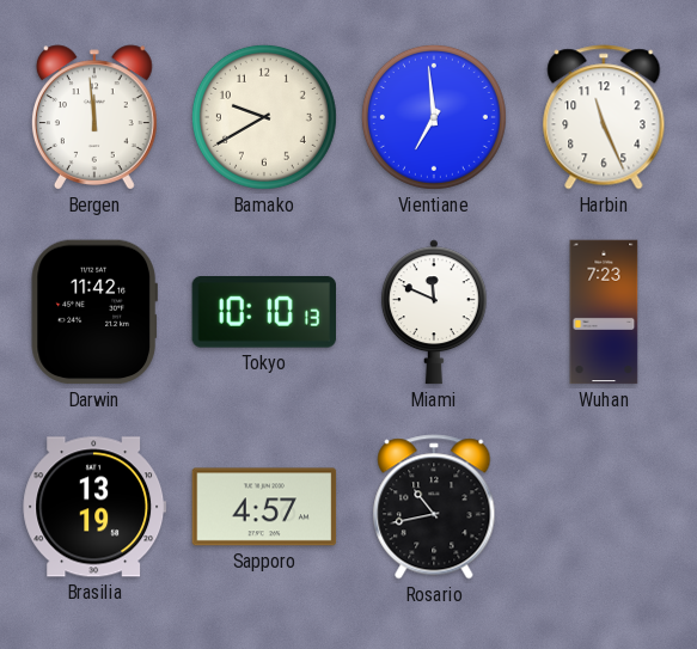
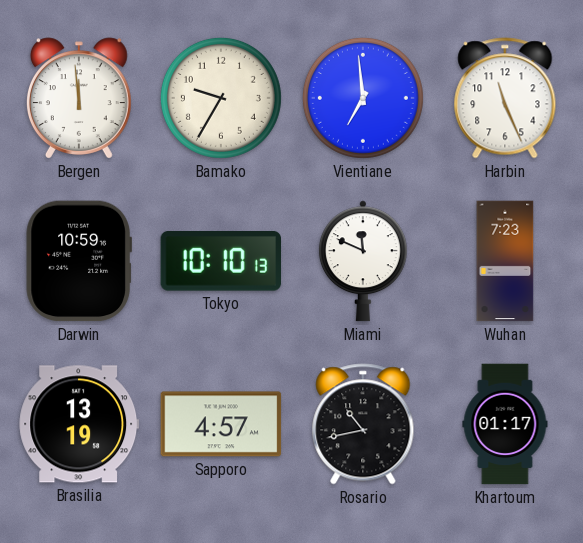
Bamako: 9:40 -> 9:35 (221, 98)
Darwin: 11:42 -> 10:59 (79, 261)
Khartoum: none -> 01:17 (505, 424)
